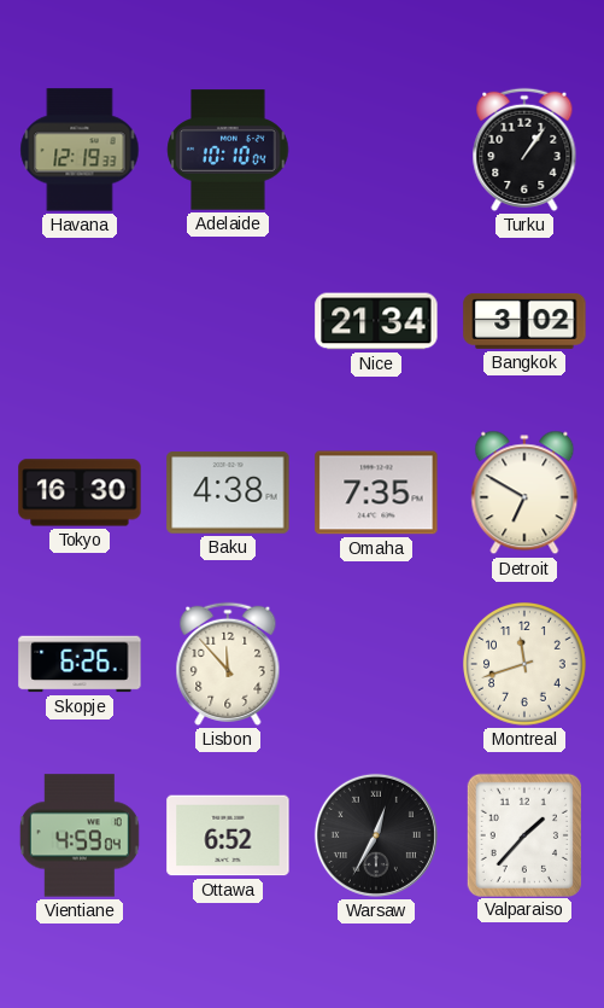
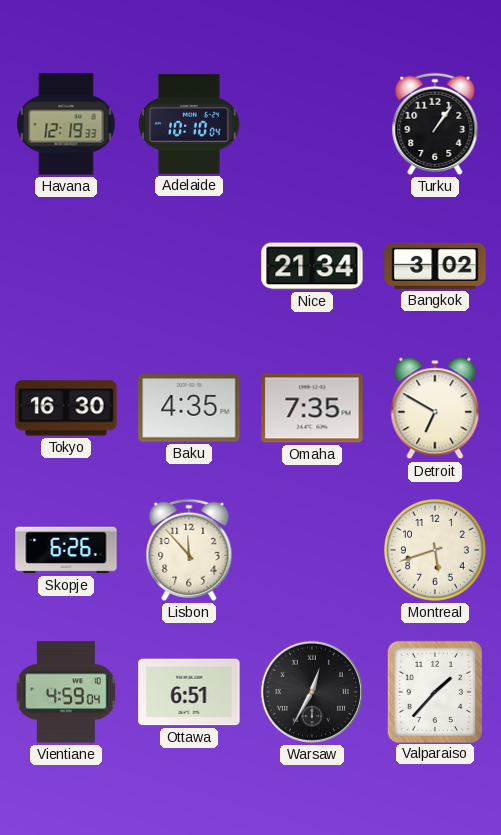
Baku: 4:38 -> 4:35 (189, 408)
Montreal: 11:42 -> 5:42 (436, 551)
Ottawa: 6:52 -> 6:51 (189, 692)
